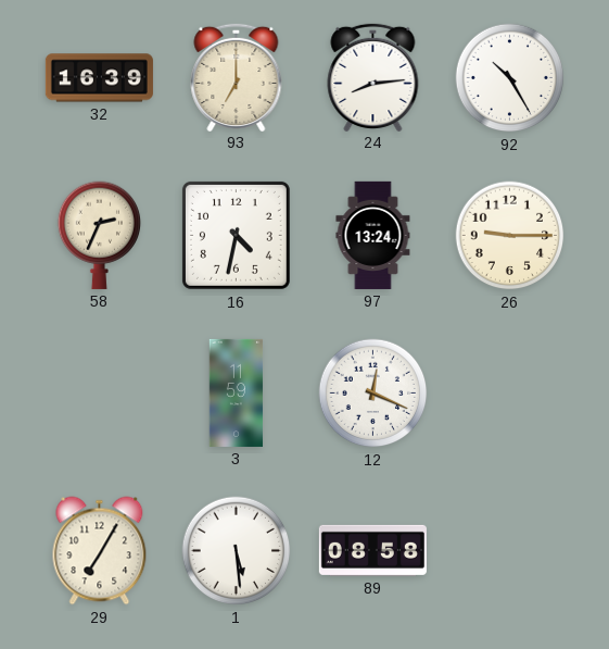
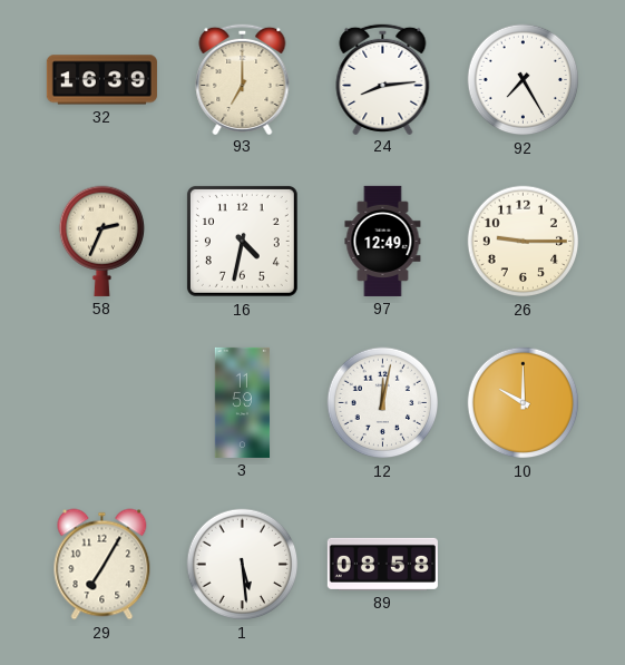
92: 10:25 -> 7:25 (524, 80)
97: 13:24 -> 12:49 (383, 241)
12: 12:19 -> 12:02 (383, 403)
10: none -> 10:00 (524, 403)
